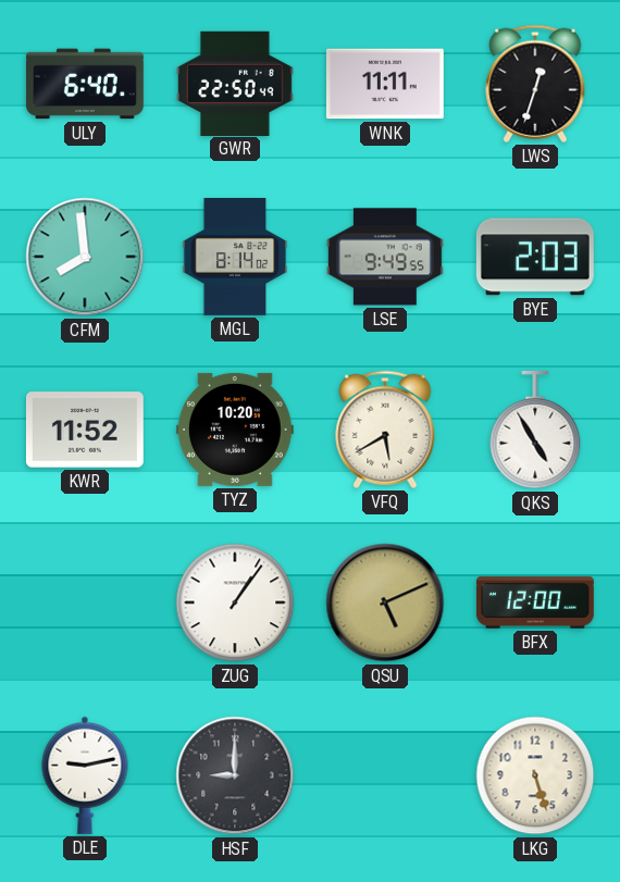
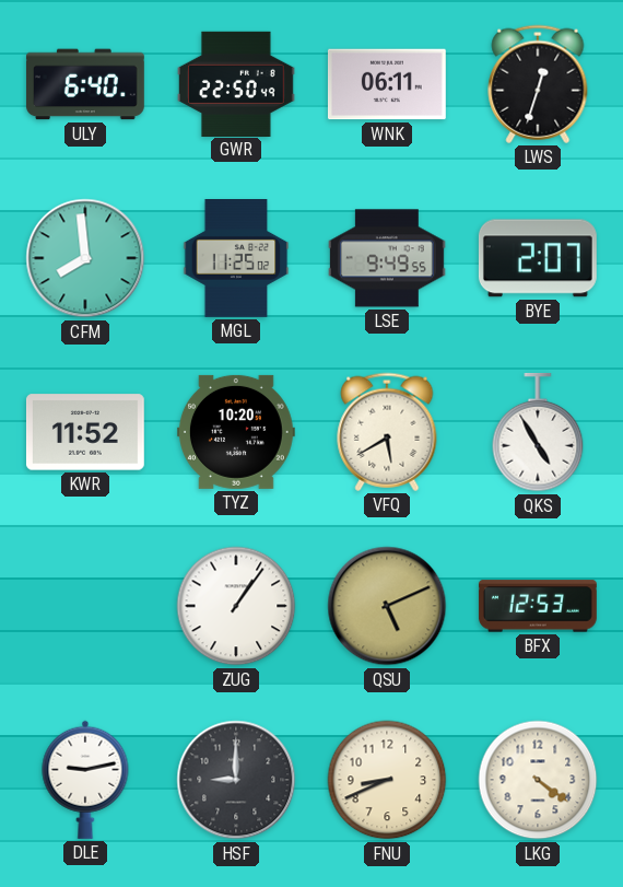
WNK: 11:11 -> 06:11 (387, 84)
MGL: 8:14 -> 11:25 (236, 259)
BYE: 2:03 -> 2:07 (538, 258)
BFX: 12:00 -> 12:53 (538, 606)
FNU: none -> 8:41 (387, 780)
LKG: 5:27 -> 4:21 (538, 780)
